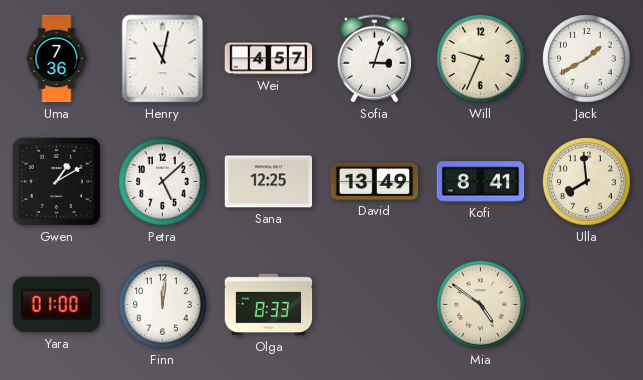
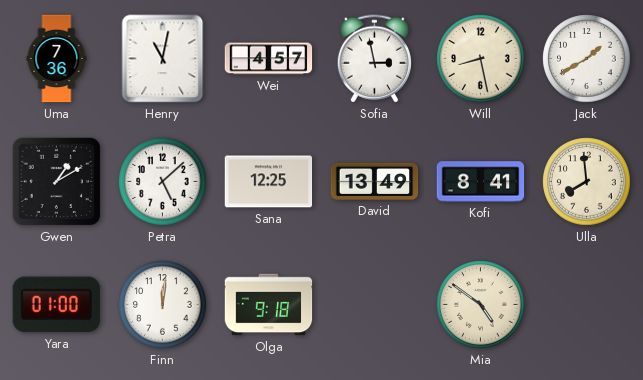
Sofia: 3:03 -> 2:58 (374, 59)
Will: 9:34 -> 8:28 (481, 59)
Olga: 8:33 -> 9:18 (269, 305)
